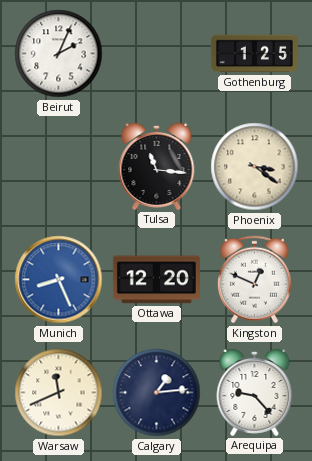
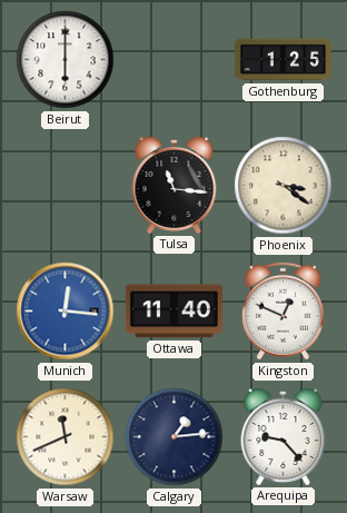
Beirut: 2:04 -> 6:00 (66, 60)
Munich: 8:26 -> 12:16 (66, 312)
Ottawa: 12:20 -> 11:40 (173, 312)
